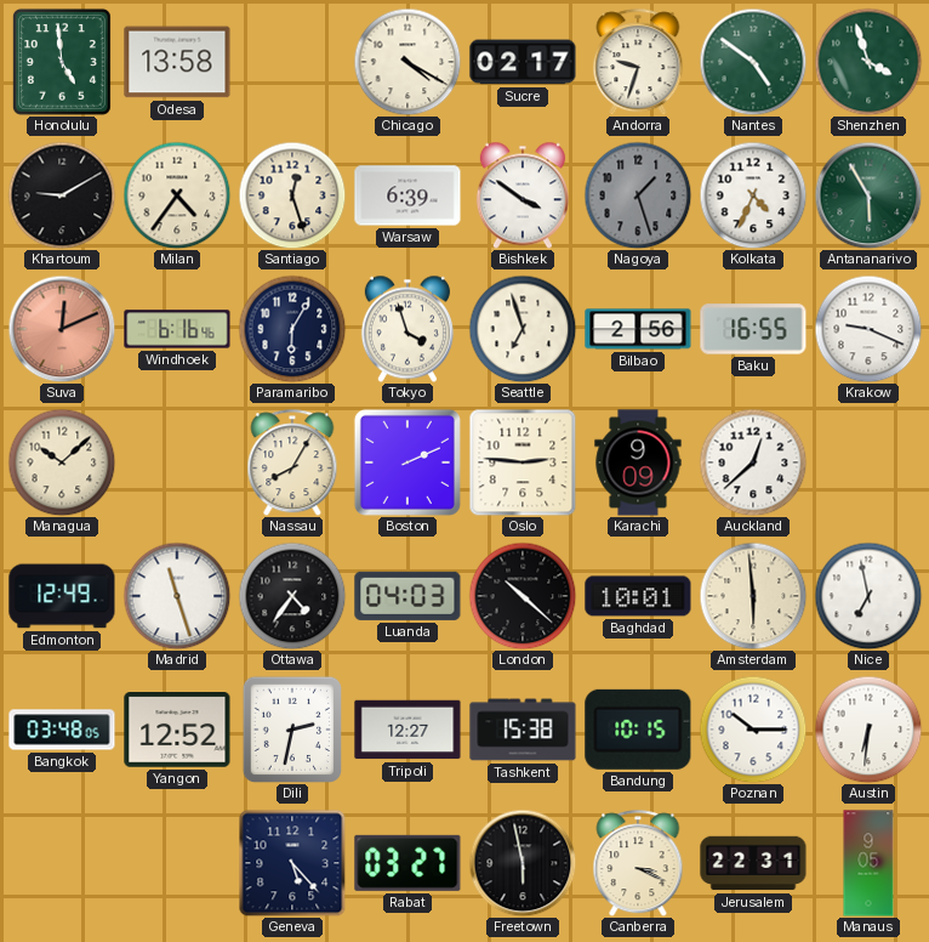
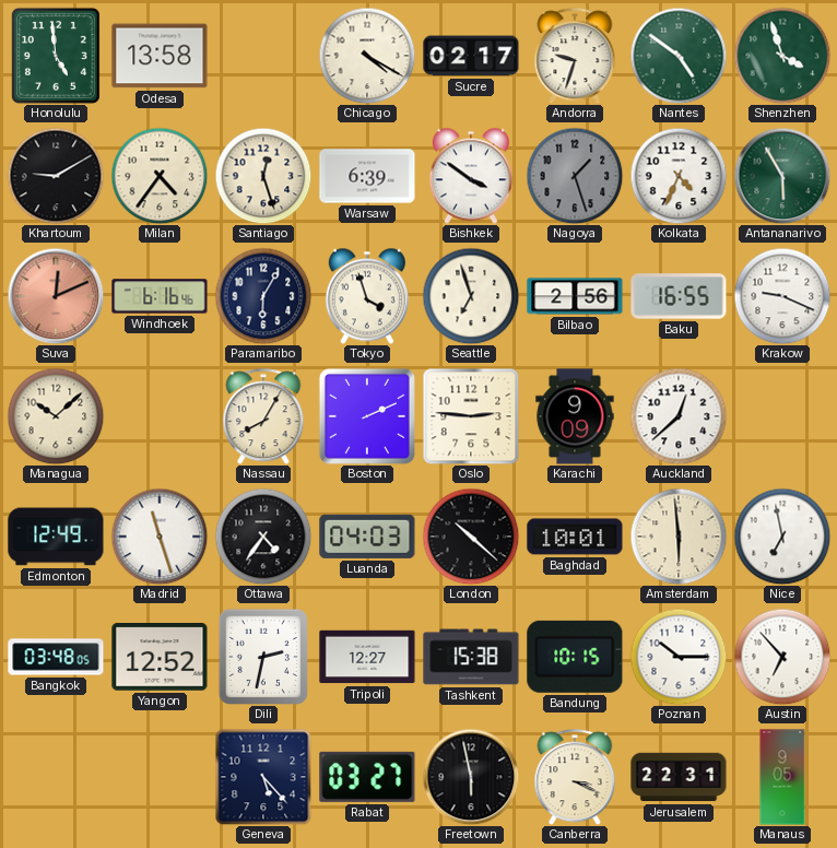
Austin: 6:31 -> 6:53 (782, 657)
